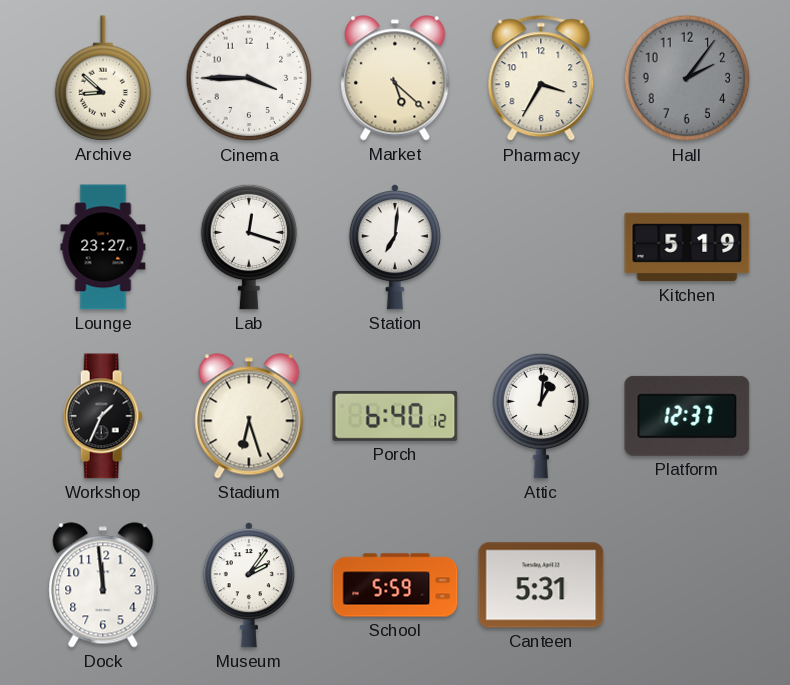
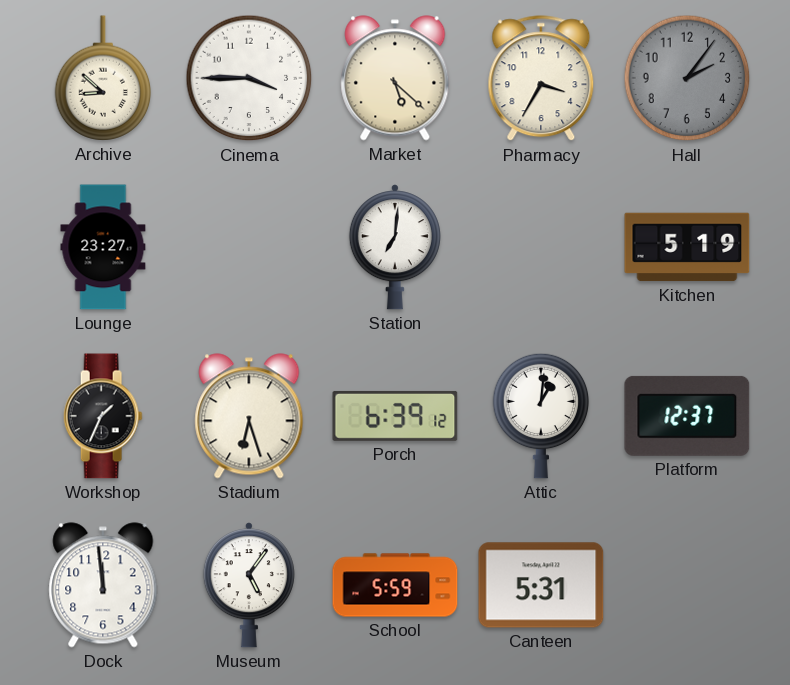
Lab: 12:18 -> none (249, 247)
Porch: 6:40 -> 6:39 (395, 416)
Museum: 2:06 -> 5:06 (249, 585)
